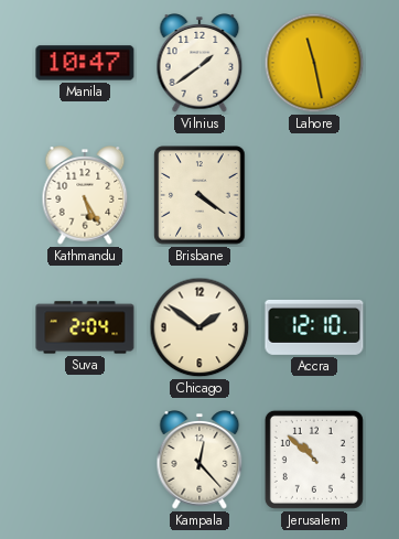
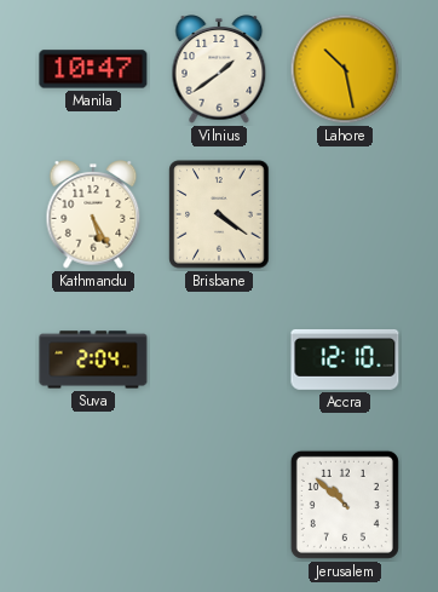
Lahore: 11:28 -> 10:28 (345, 69)
Chicago: 1:51 -> none (199, 327)
Kampala: 12:23 -> none (199, 460)
